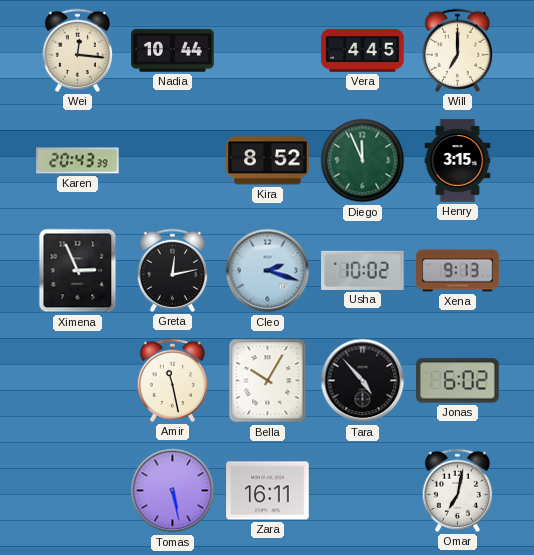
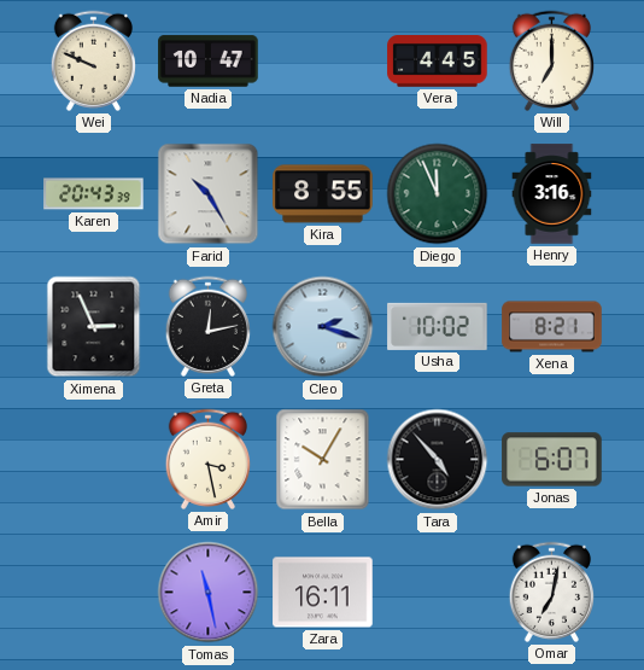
Wei: 12:16 -> 9:49 (93, 60)
Nadia: 10:44 -> 10:47 (209, 62)
Farid: none -> 10:25 (209, 194)
Kira: 8:52 -> 8:55 (323, 194)
Henry: 3:15 -> 3:16 (552, 194)
Xena: 9:13 -> 8:21 (552, 327)
Amir: 11:28 -> 3:28 (207, 459)
Jonas: 6:02 -> 6:07 (552, 460)
Tomas: 5:28 -> 11:28 (209, 593)
